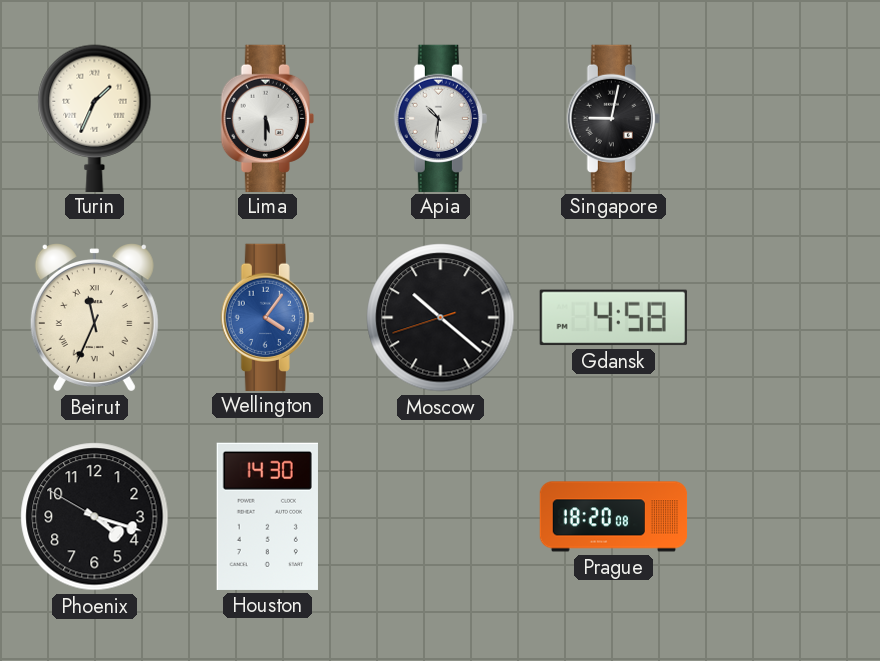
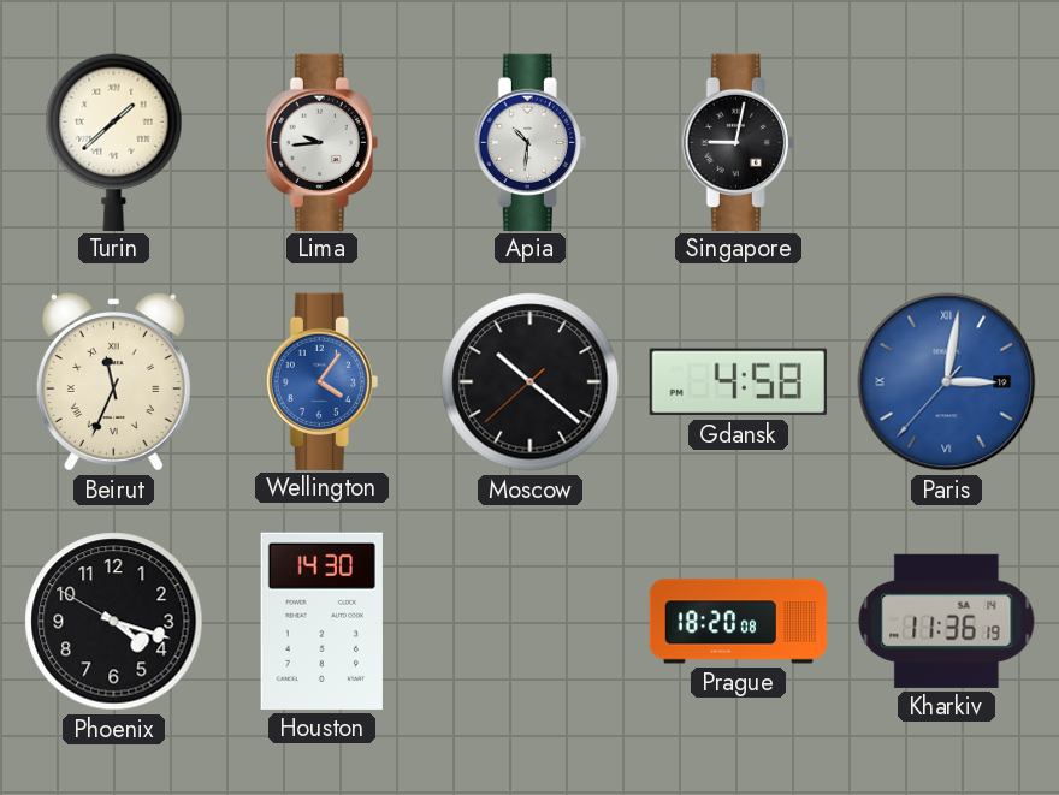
Turin: 1:34 -> 1:38 (114, 142)
Lima: 5:30 -> 9:44 (321, 142)
Moscow: 10:21:42 -> 10:21:38 (531, 382)
Paris: none -> 3:01 (947, 382)
Kharkiv: none -> 11:36 (947, 621)
